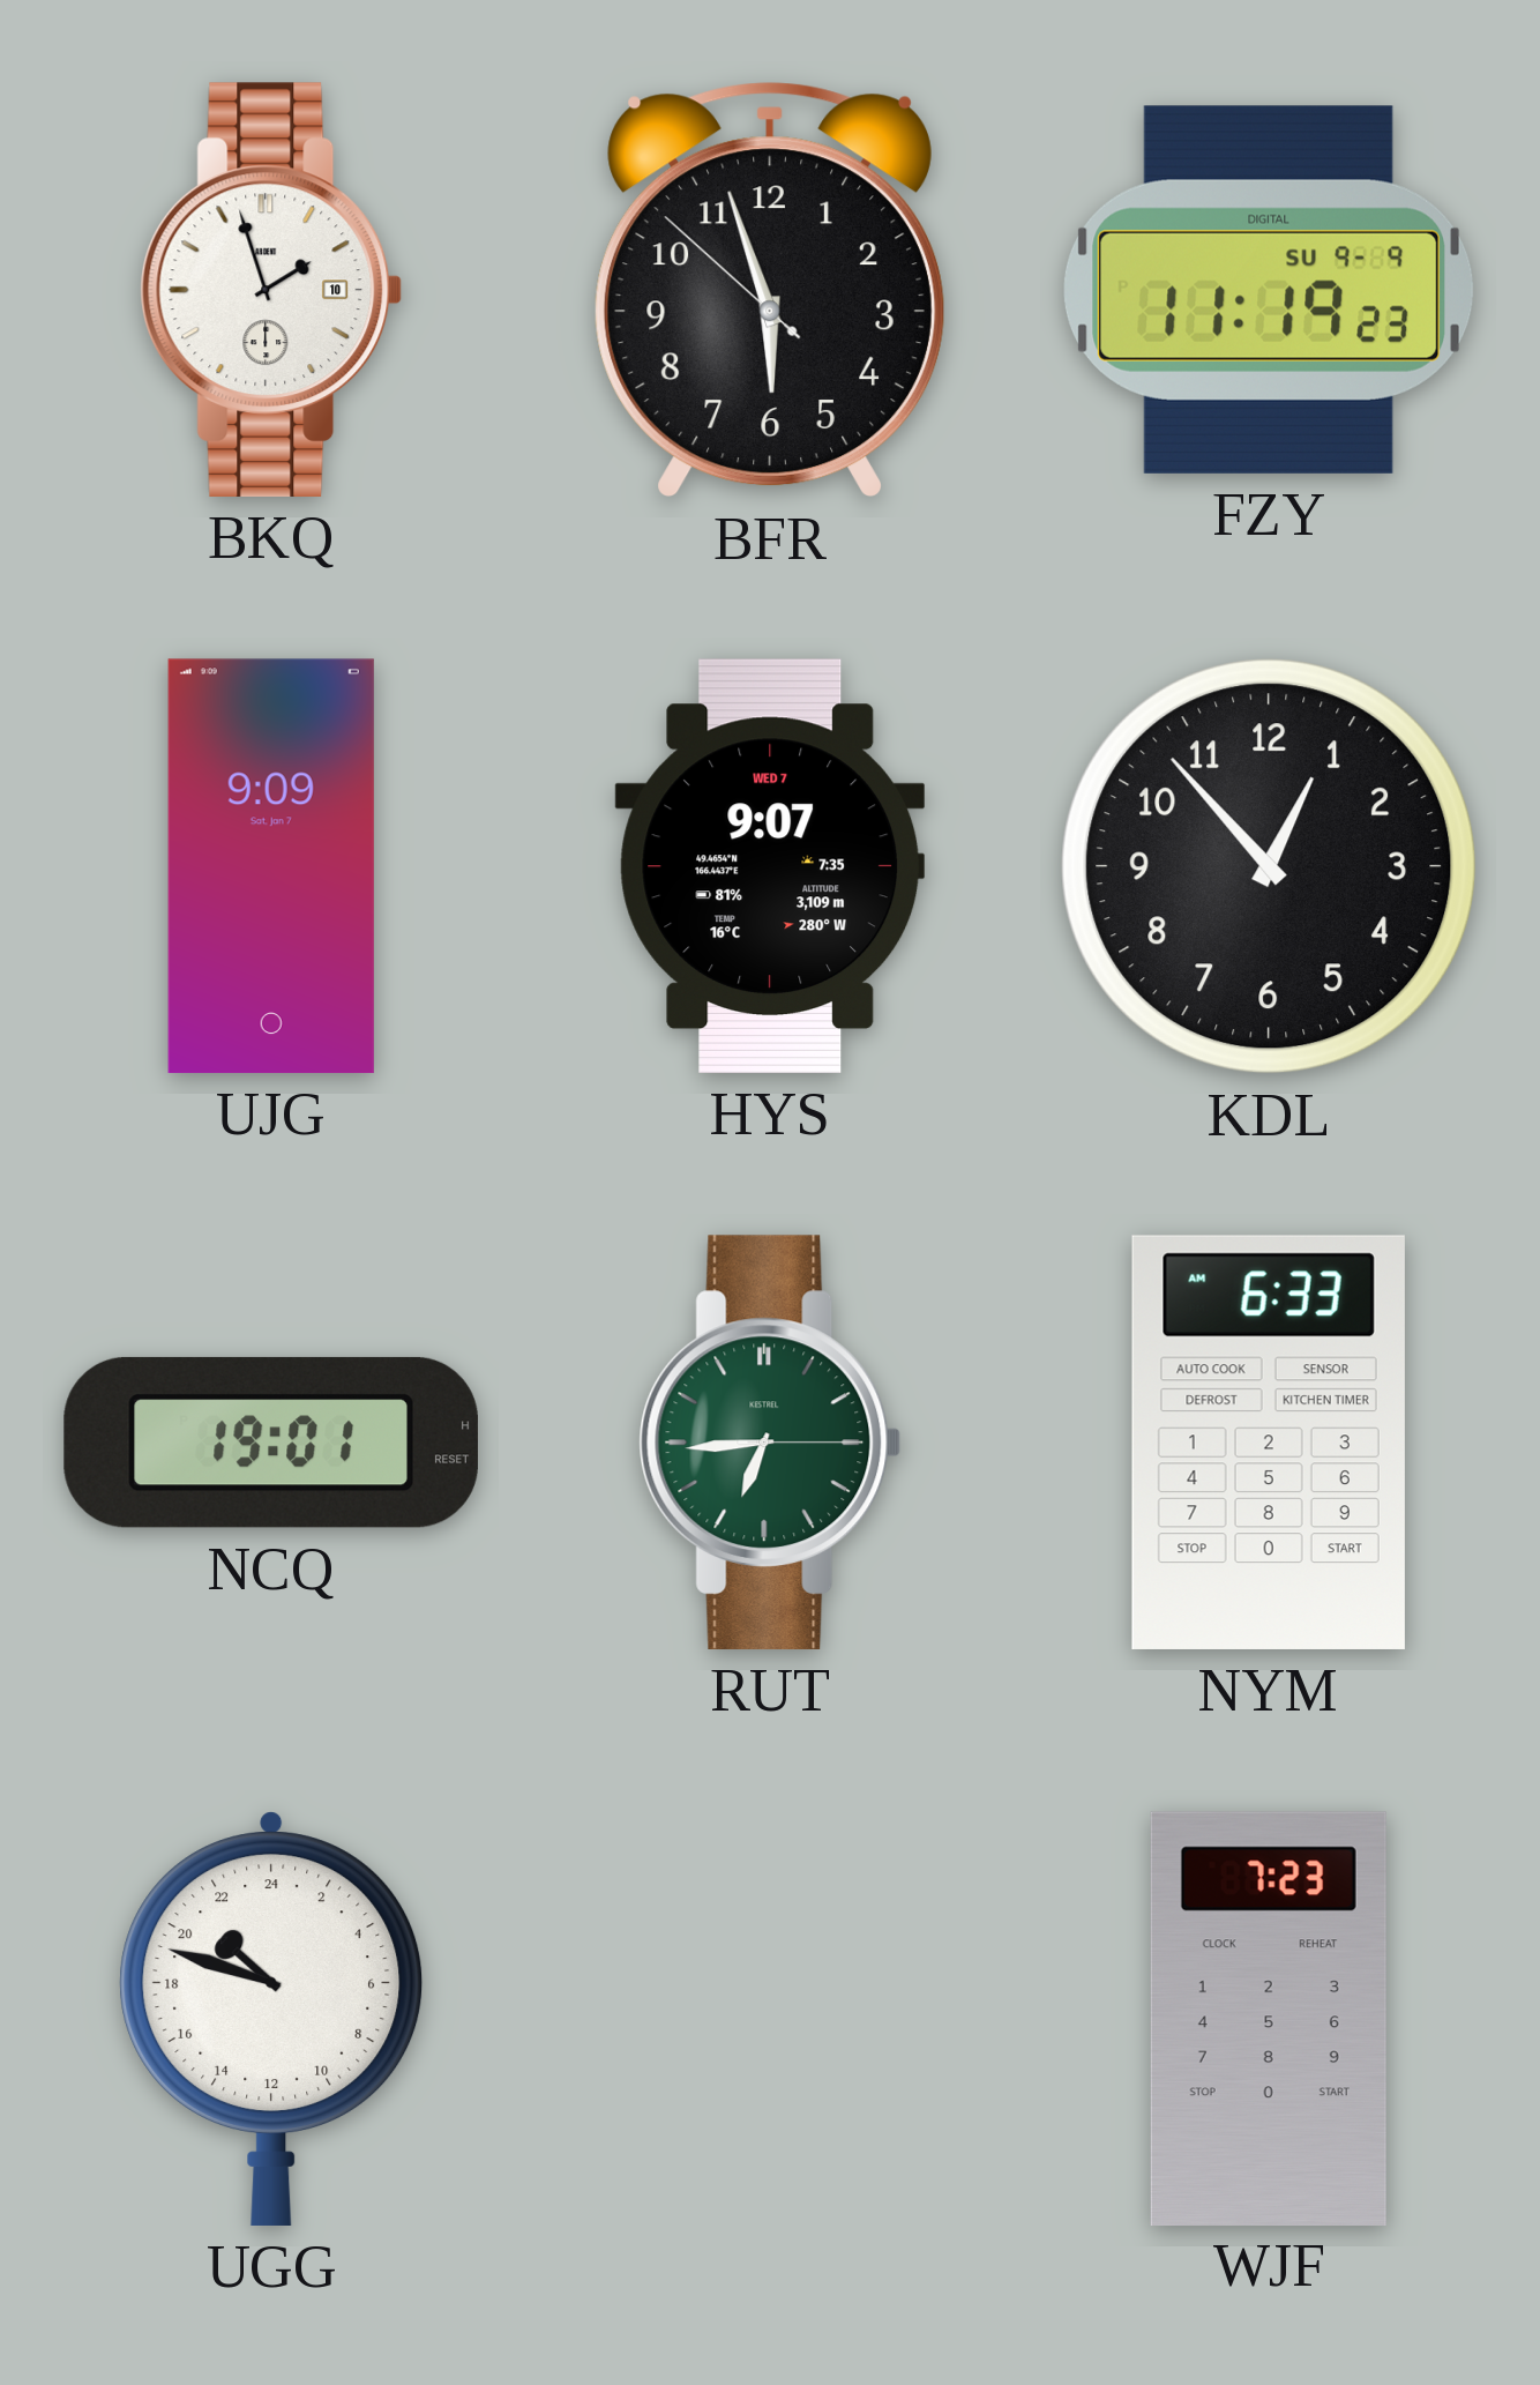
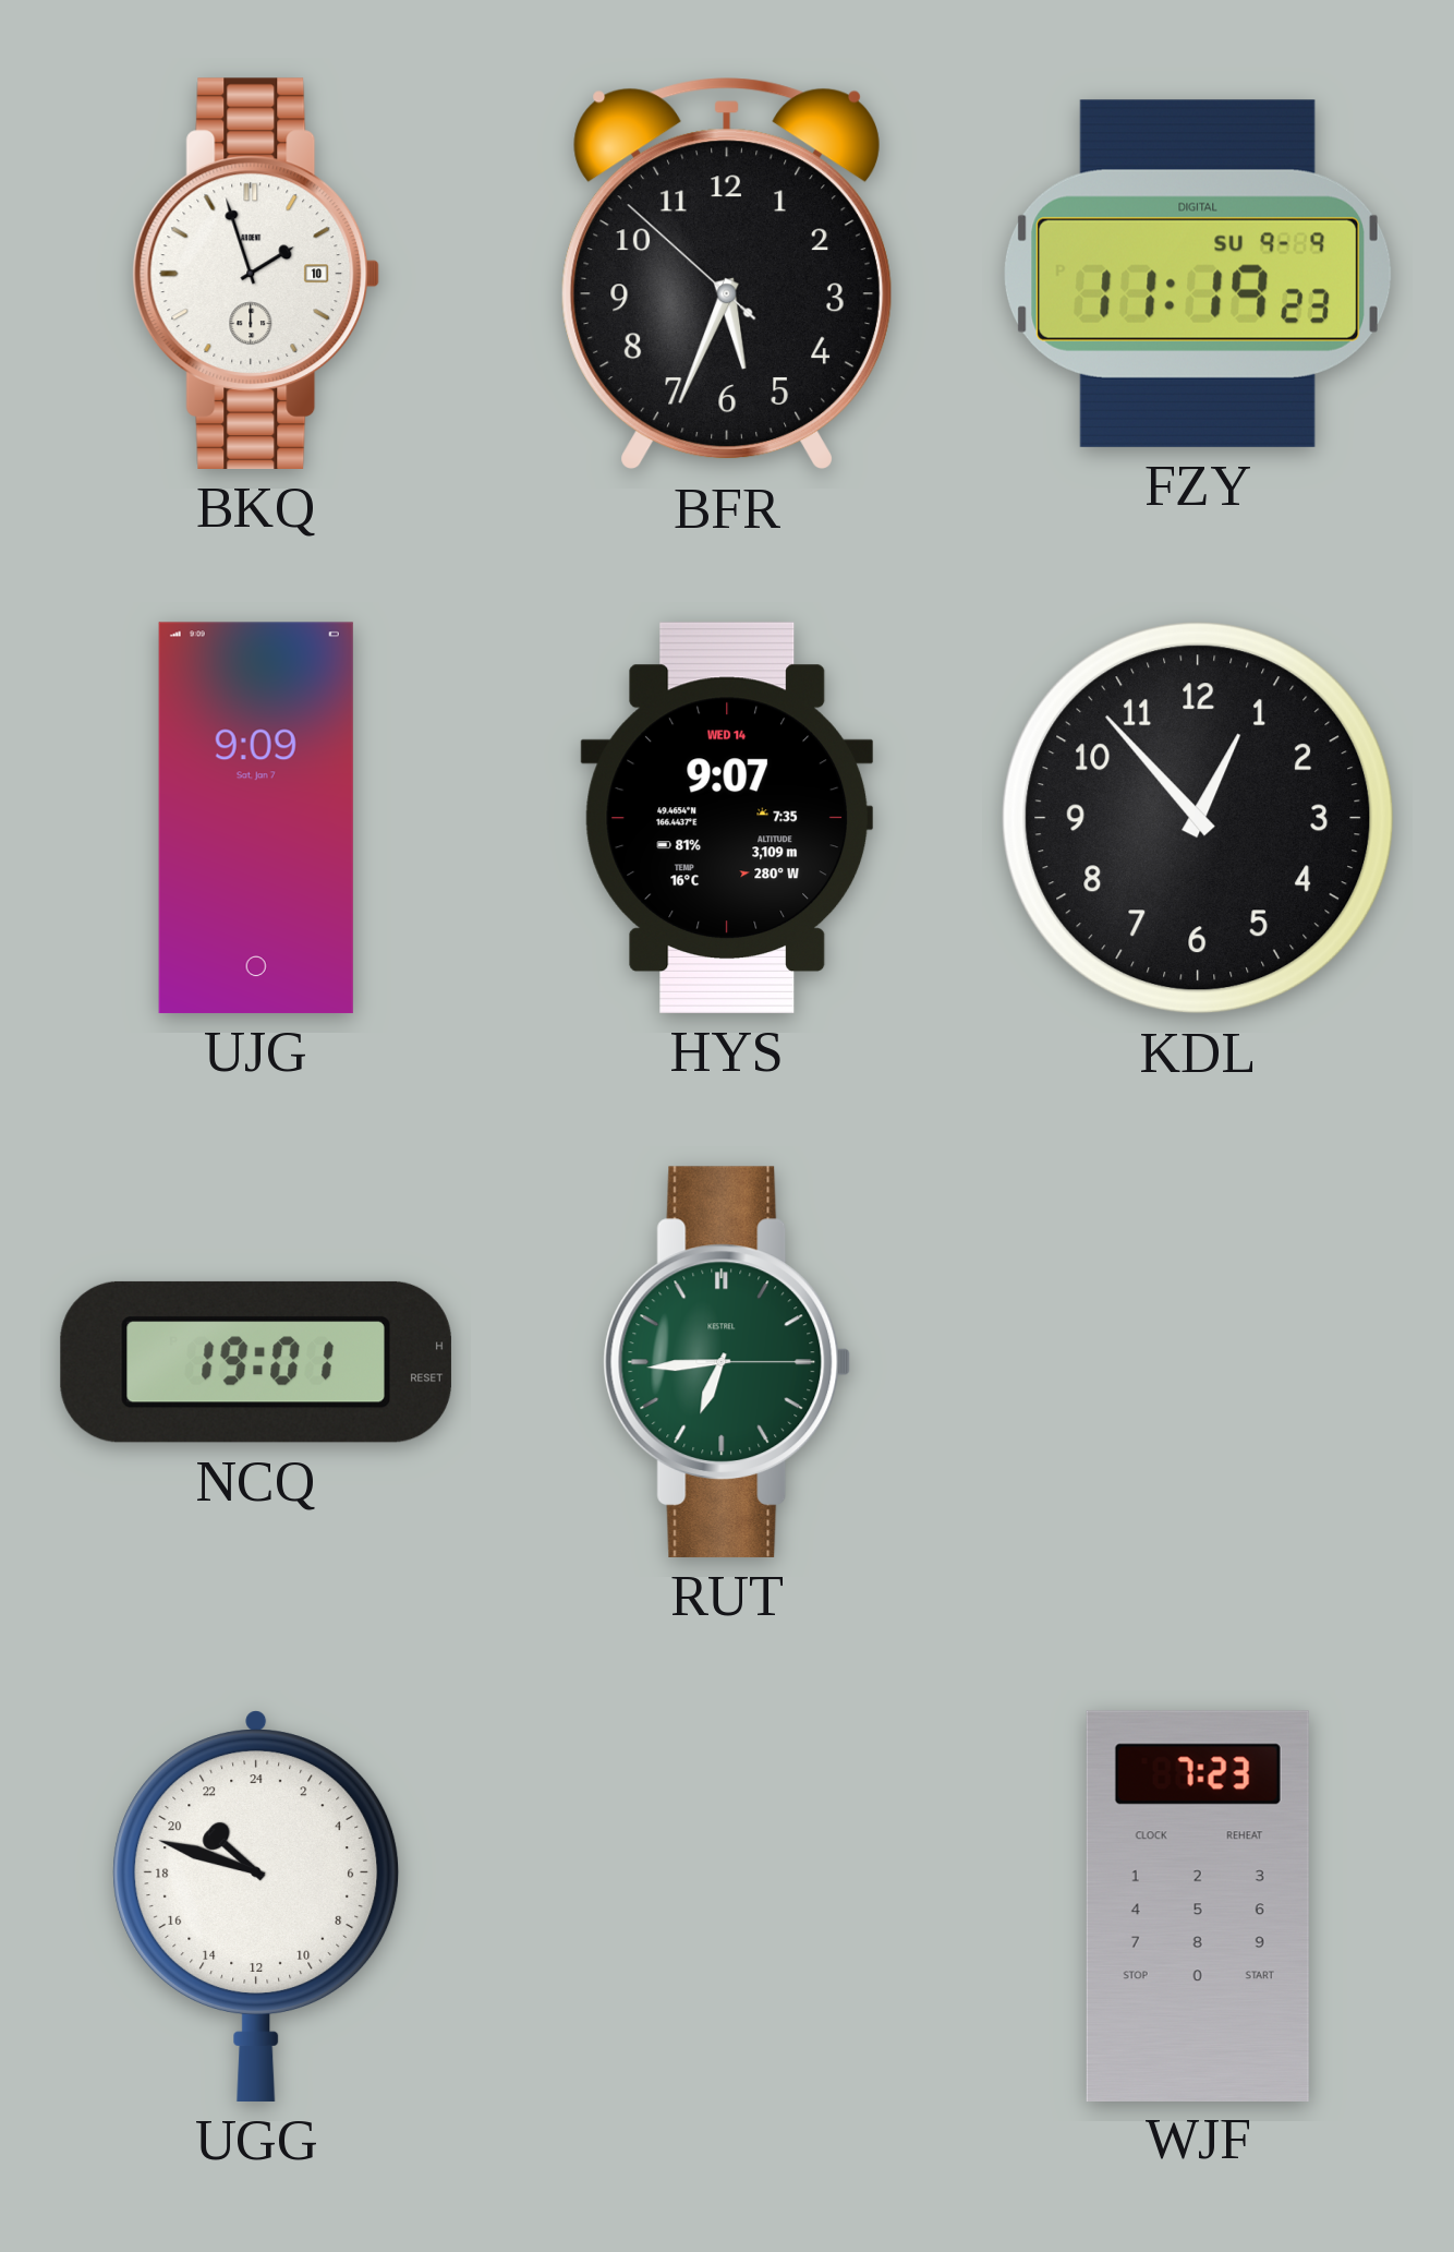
BFR: 5:56 -> 5:33 (727, 274)
HYS date: WED 7 -> WED 14 (727, 818)
NYM: 6:33 -> none (1269, 1443)
